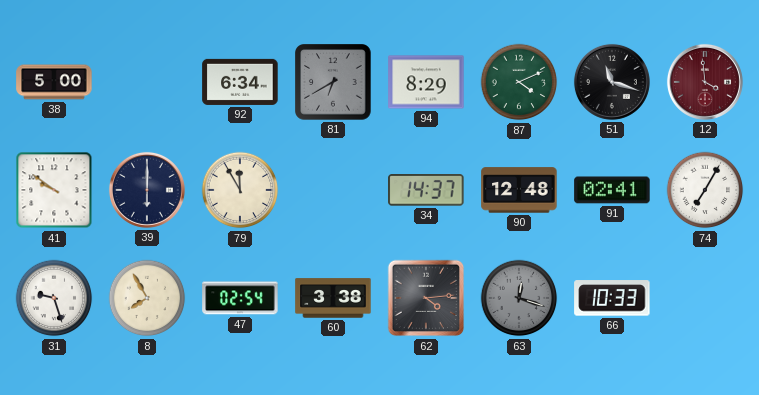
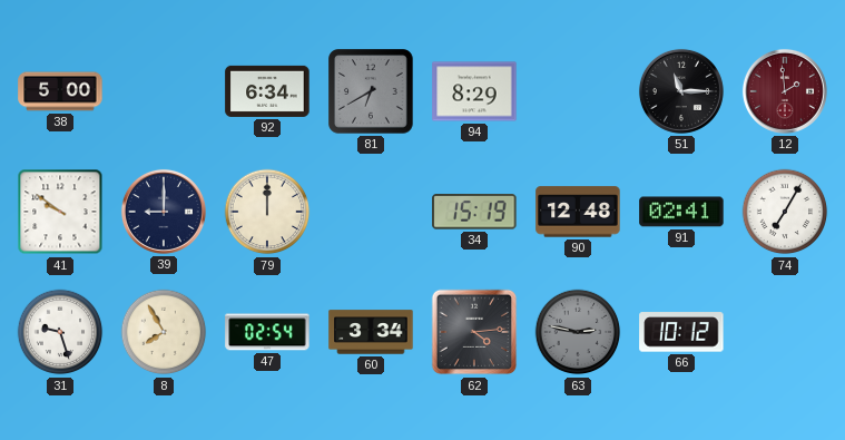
87: 4:11 -> none (519, 82)
51: 11:18 -> 11:15 (681, 91)
12: 3:59 -> 1:59 (785, 91)
39: 6:00 -> 9:00 (164, 212)
79: 11:55 -> 12:00 (267, 212)
34: 14:37 -> 15:19 (474, 212)
60: 3:38 -> 3:34 (371, 332)
63: 12:18 -> 2:47 (578, 332)
66: 10:33 -> 10:12 (681, 332)
